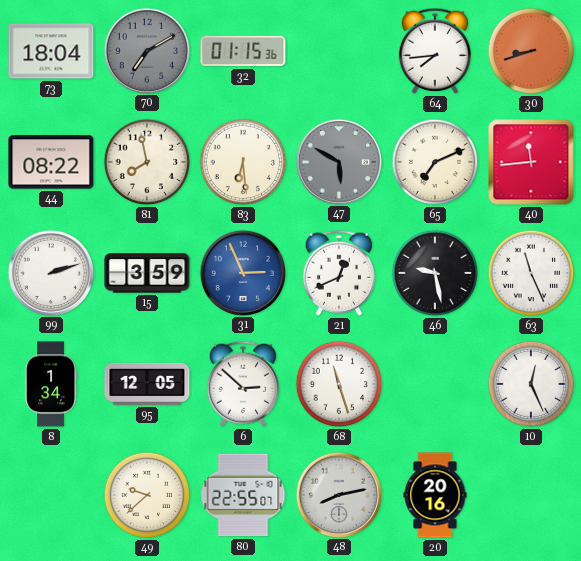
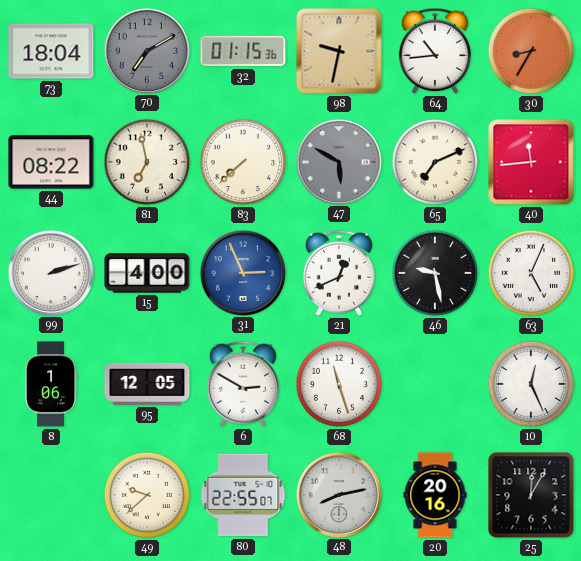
98: none -> 9:32 (339, 51)
64: 7:44 -> 10:44 (435, 51)
30: 8:42 -> 8:35 (531, 51)
81: 7:58 -> 6:58 (147, 162)
83: 6:29 -> 7:38 (243, 162)
15: 3:59 -> 4:00 (147, 273)
63: 11:26 -> 5:04 (531, 273)
8: 1:34 -> 1:06 (51, 384)
6: 2:52 -> 2:50 (243, 384)
25: none -> 12:05 (531, 495)
